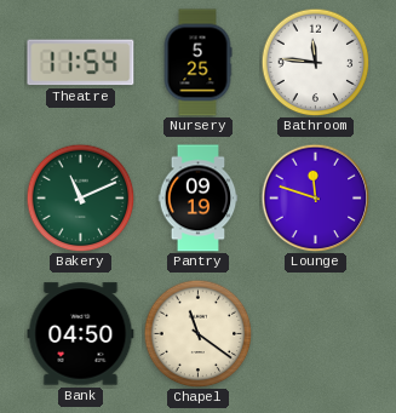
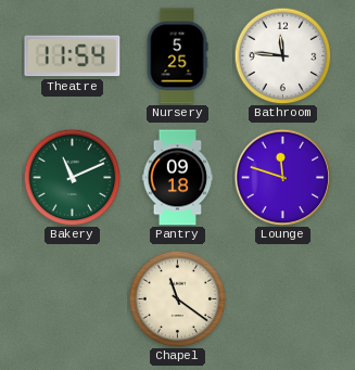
Pantry: 09:19 -> 09:18 (178, 178)
Bank: 04:50 -> none (81, 334)
